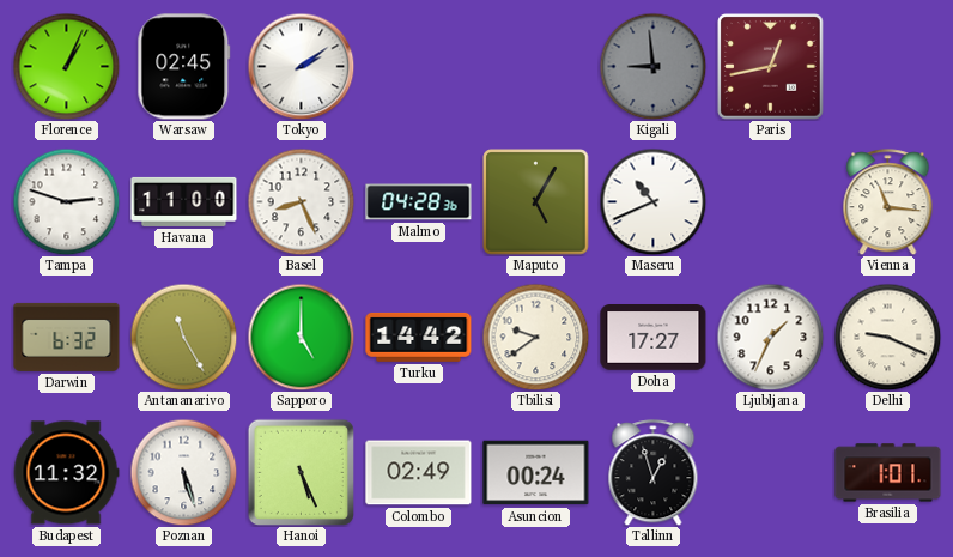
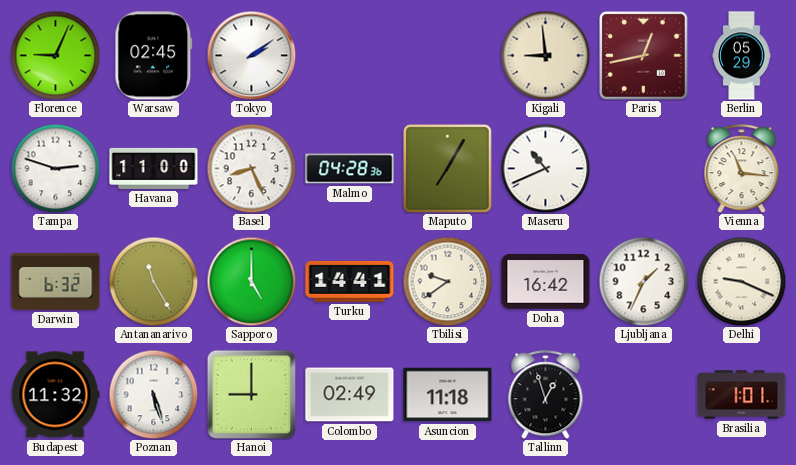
Florence: 1:04 -> 9:04 (55, 55)
Kigali dial: grey -> cream (545, 55)
Berlin: none -> 05:29 (742, 56)
Maputo: 5:05 -> 7:05 (448, 169)
Turku: 14:42 -> 14:41 (350, 281)
Doha: 17:27 -> 16:42 (546, 282)
Hanoi: 5:26 -> 9:00 (251, 394)
Asuncion: 00:24 -> 11:18 (448, 395)
